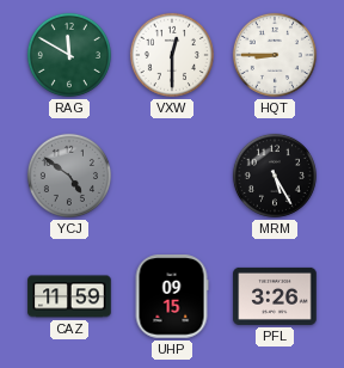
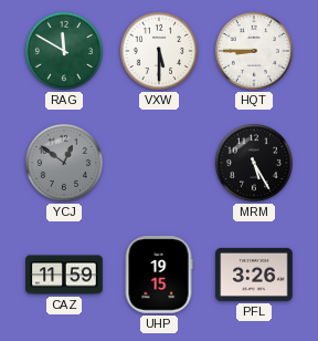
VXW: 12:30 -> 5:30 (159, 51)
YCJ: 4:51 -> 12:51 (64, 163)
UHP: 09:15 -> 19:15 (159, 275)
